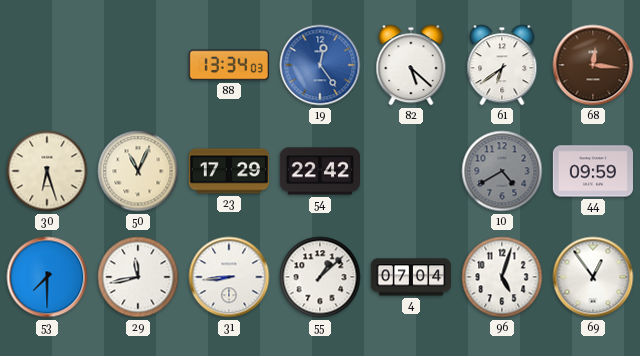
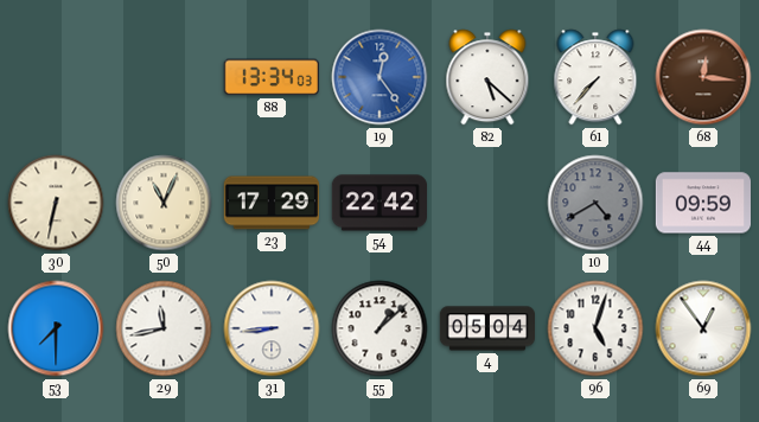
61: 6:39 -> 7:37 (595, 77)
30: 6:27 -> 6:32 (56, 203)
4: 07:04 -> 05:04 (486, 328)
